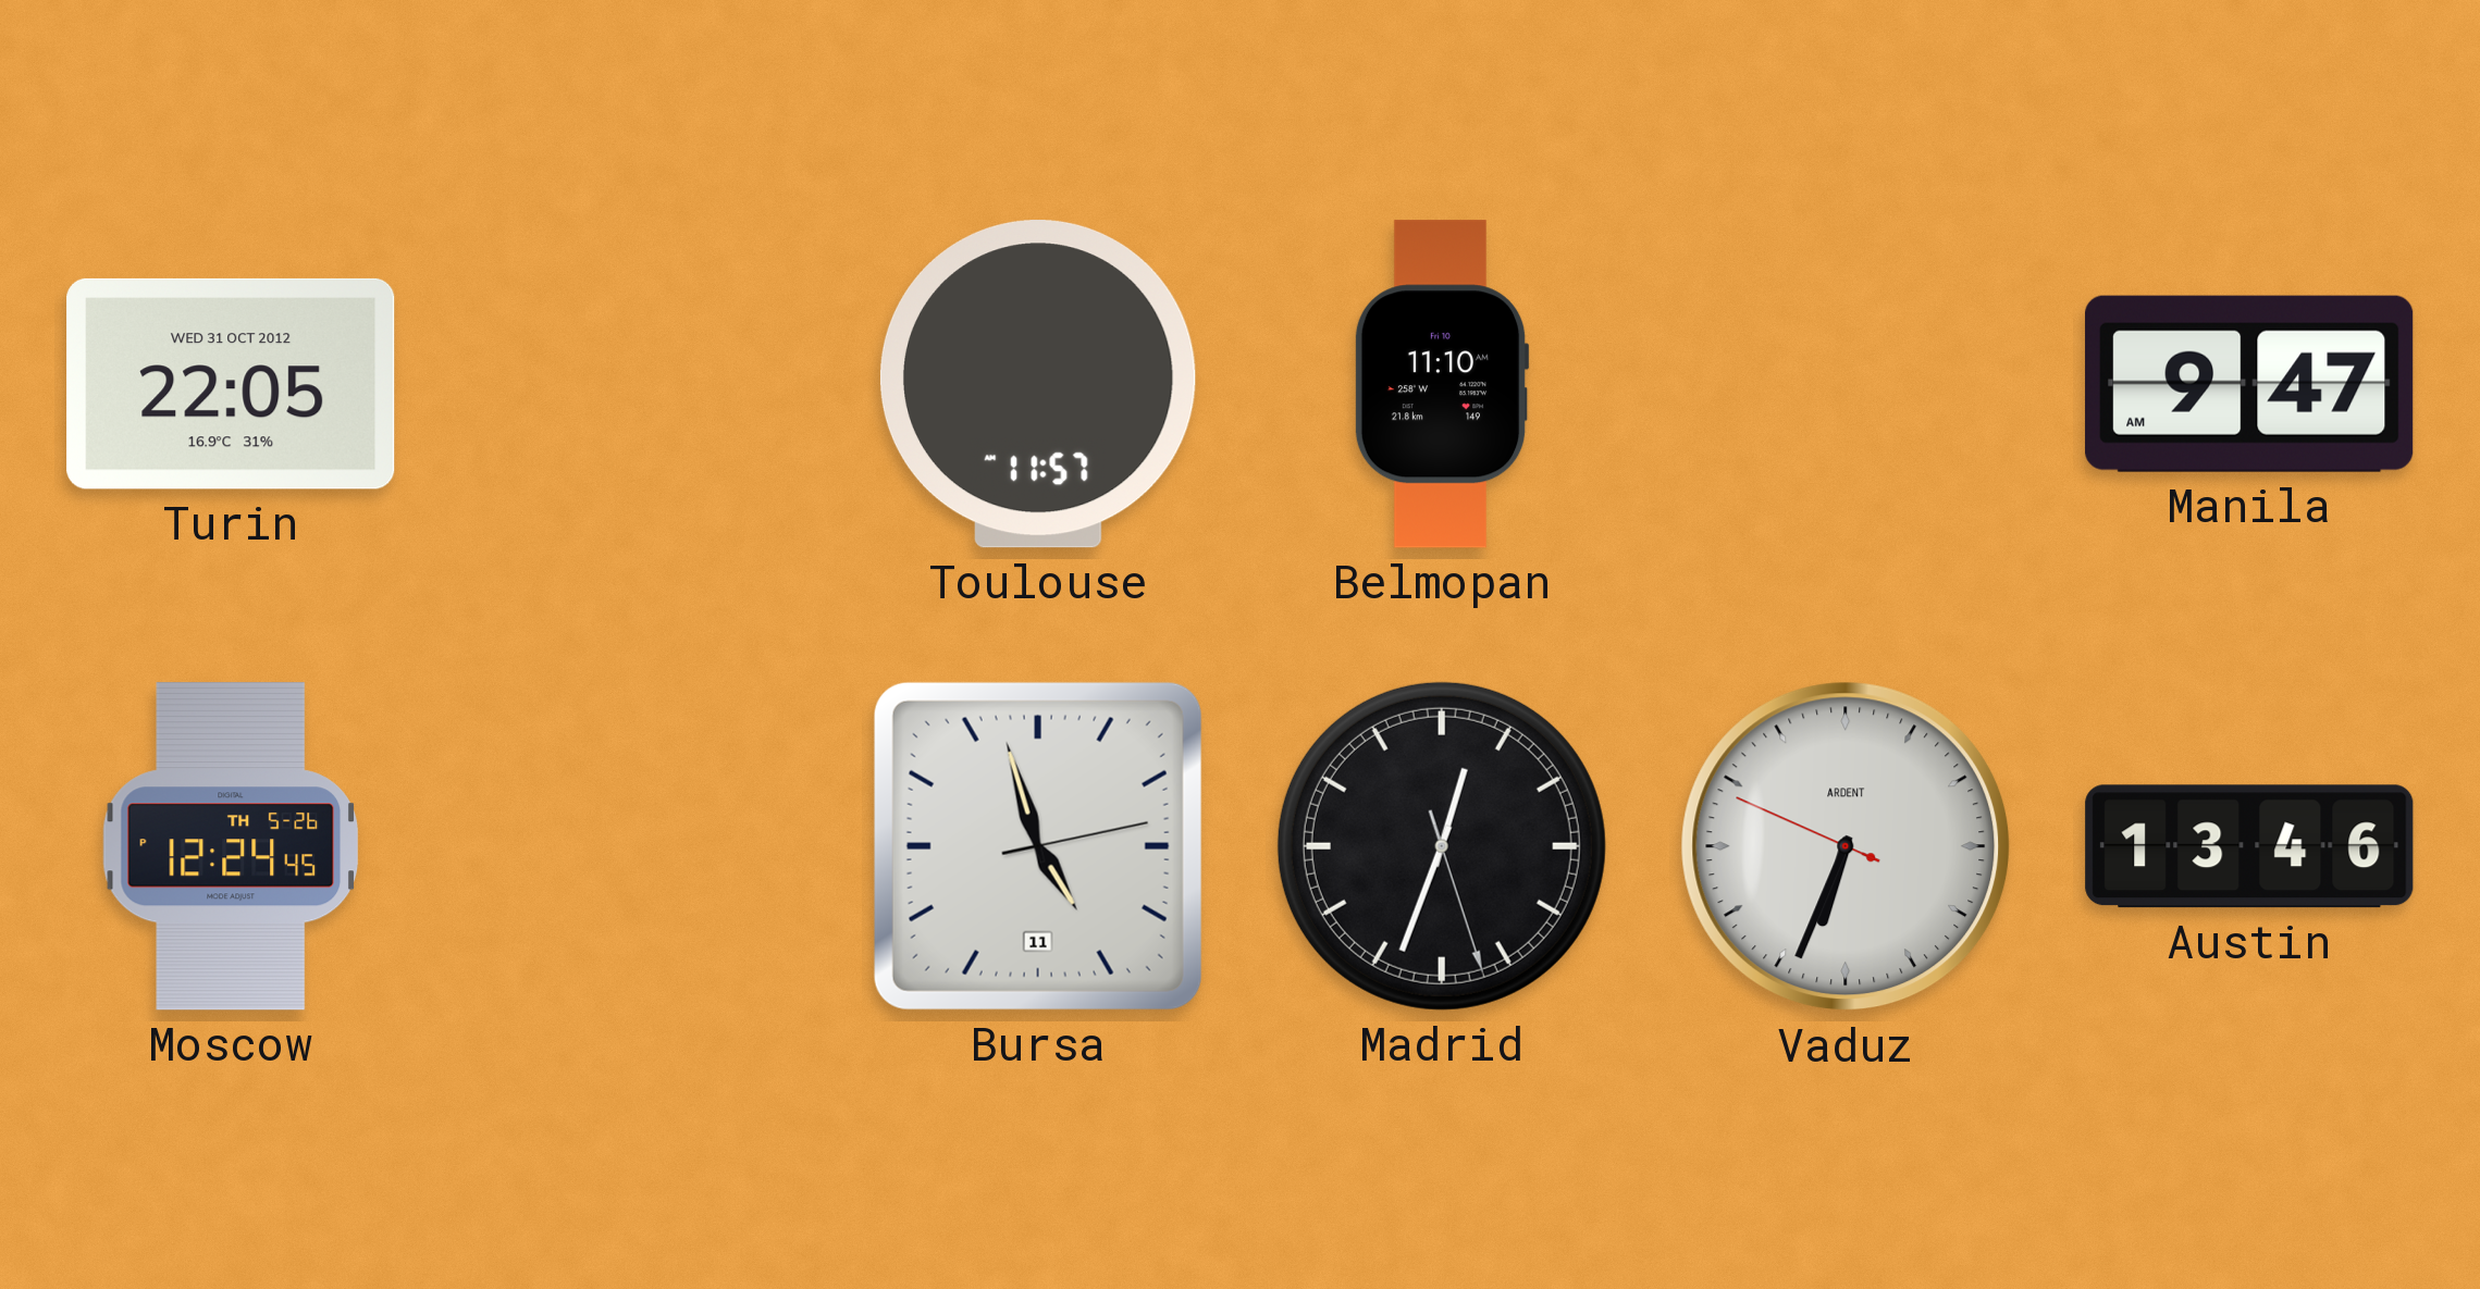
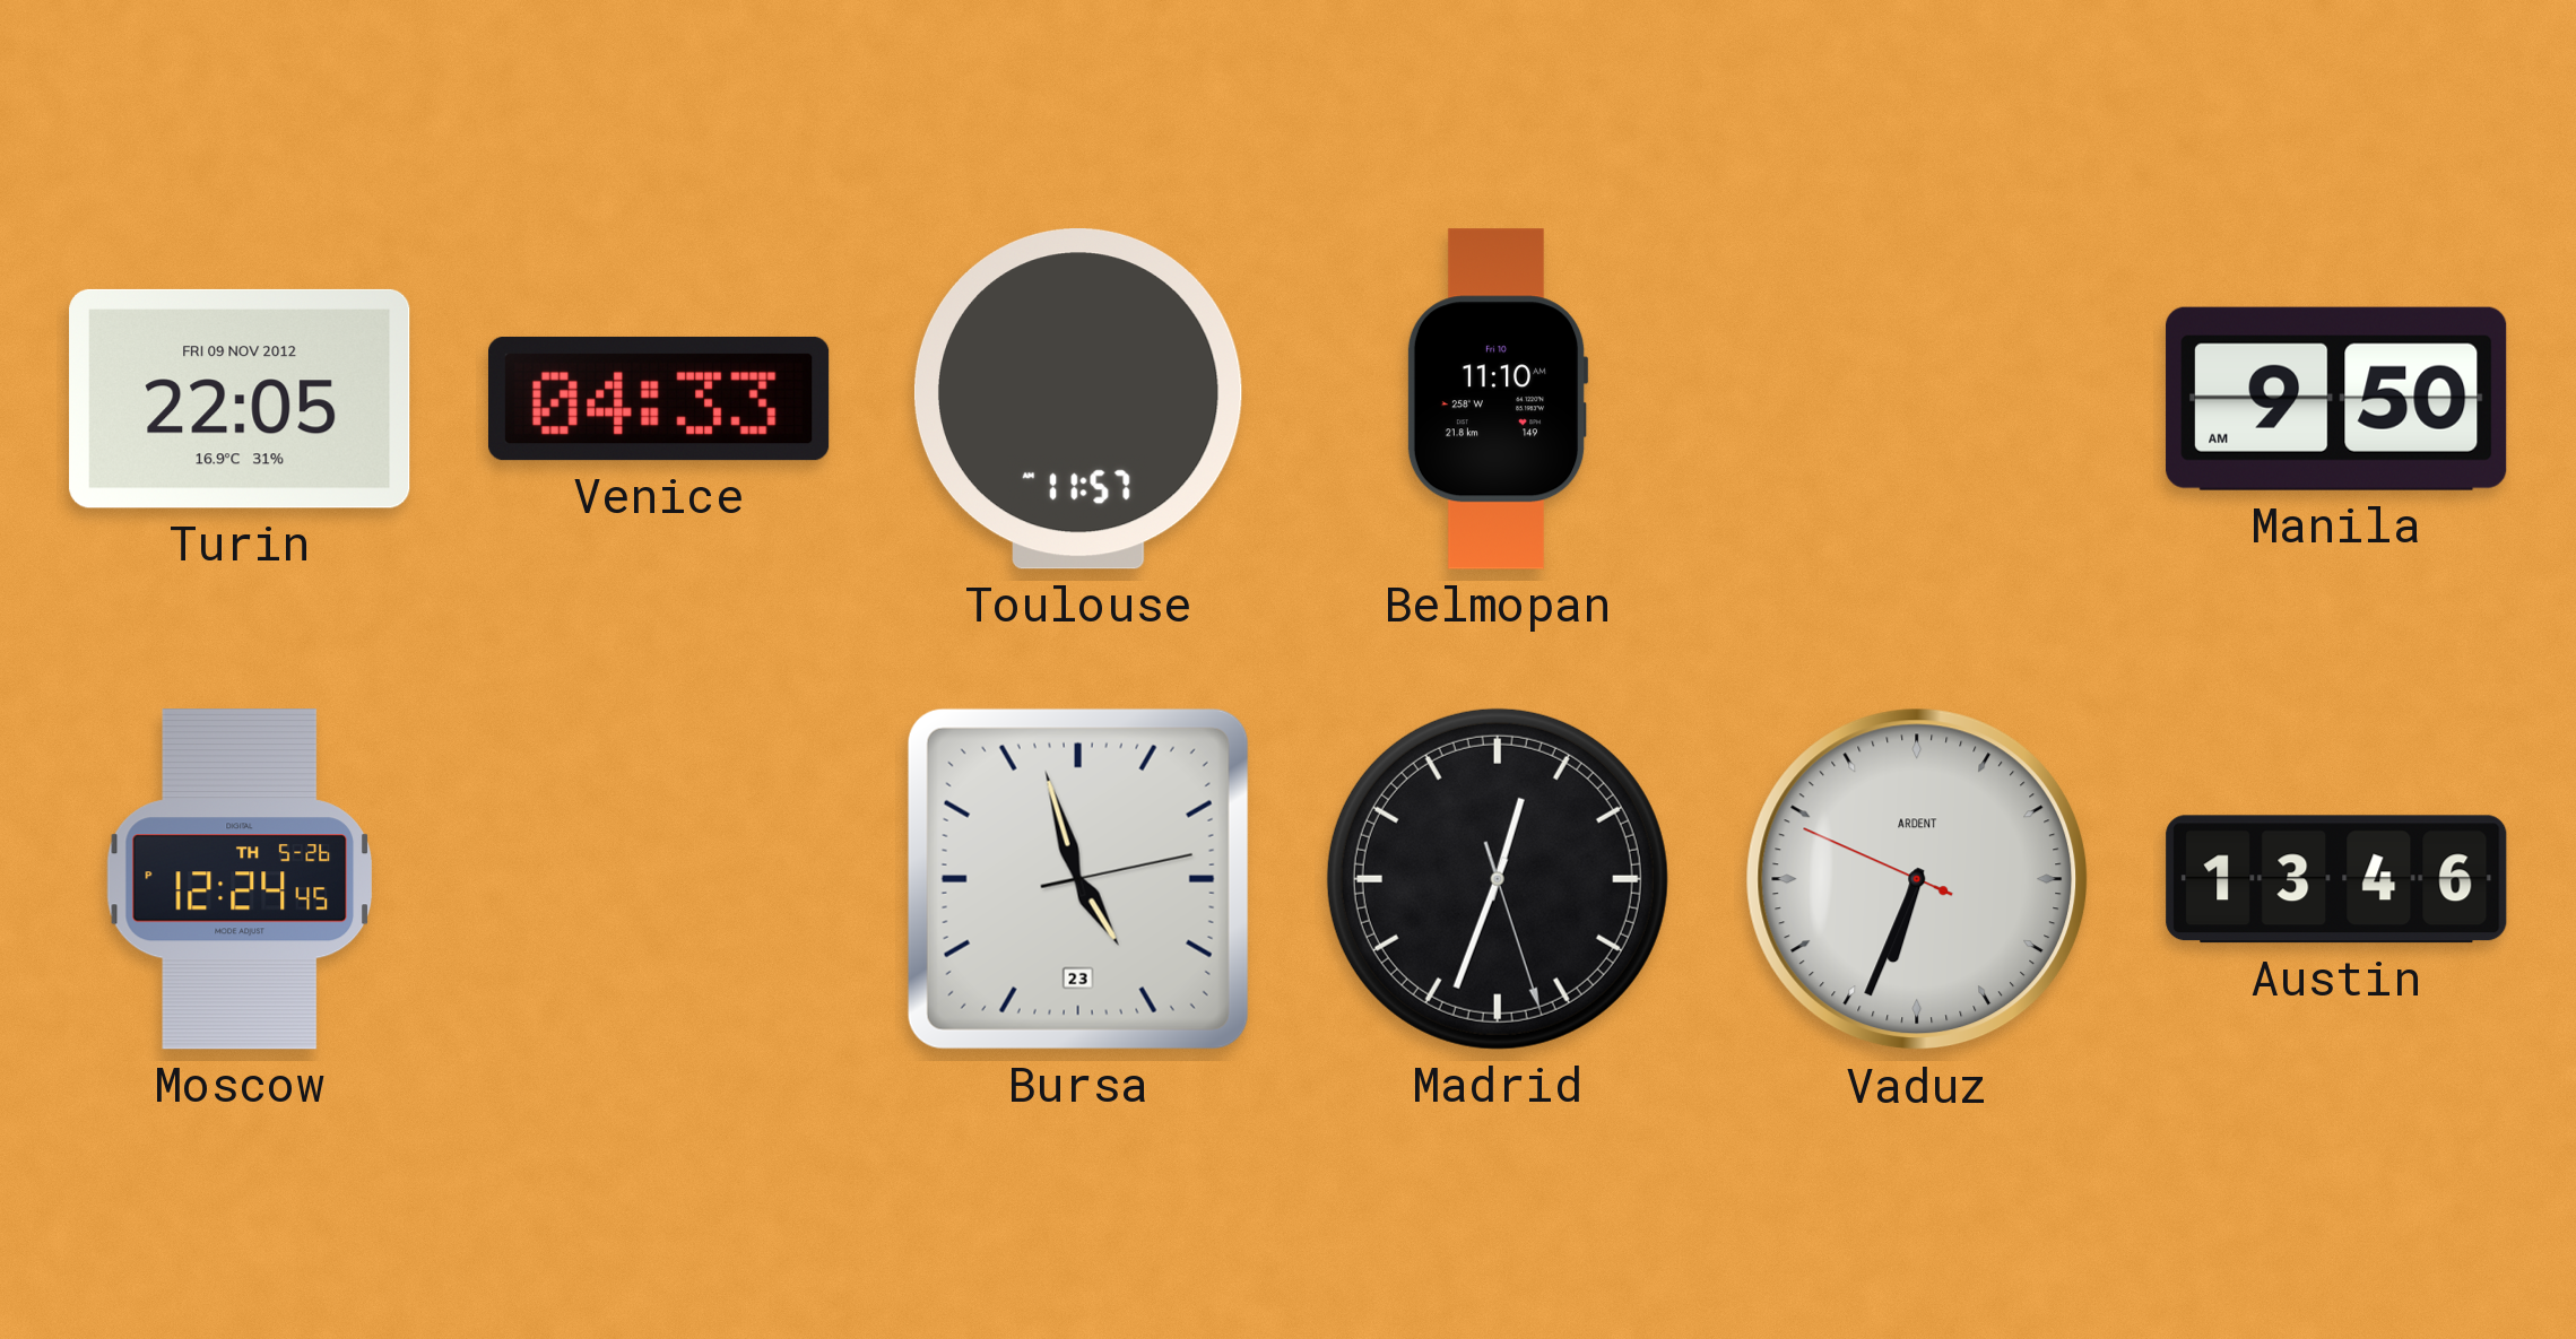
Turin date: WED 31 OCT 2012 -> FRI 09 NOV 2012 (240, 399)
Venice: none -> 04:33 (659, 399)
Manila: 9:47 -> 9:50 (2336, 399)
Bursa date: 11 -> 23 (1078, 879)
